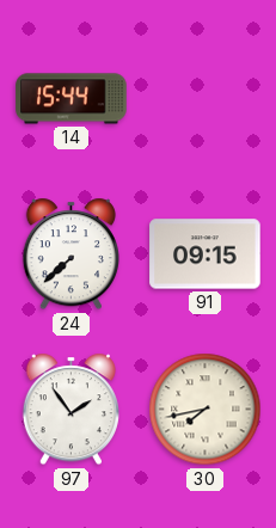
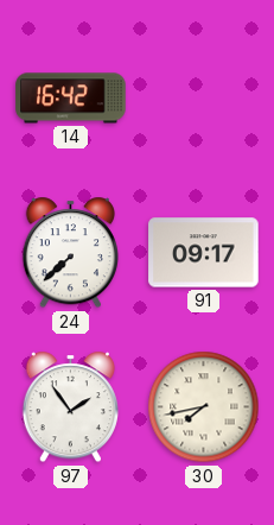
14: 15:44 -> 16:42 (71, 99)
91: 09:15 -> 09:17 (204, 253)
